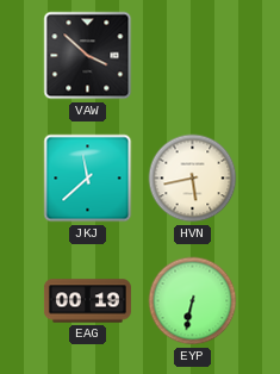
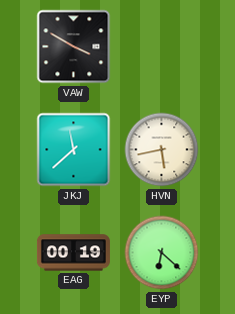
VAW: 3:52 -> 3:50 (74, 47)
EYP: 6:32 -> 6:22 (162, 253)
